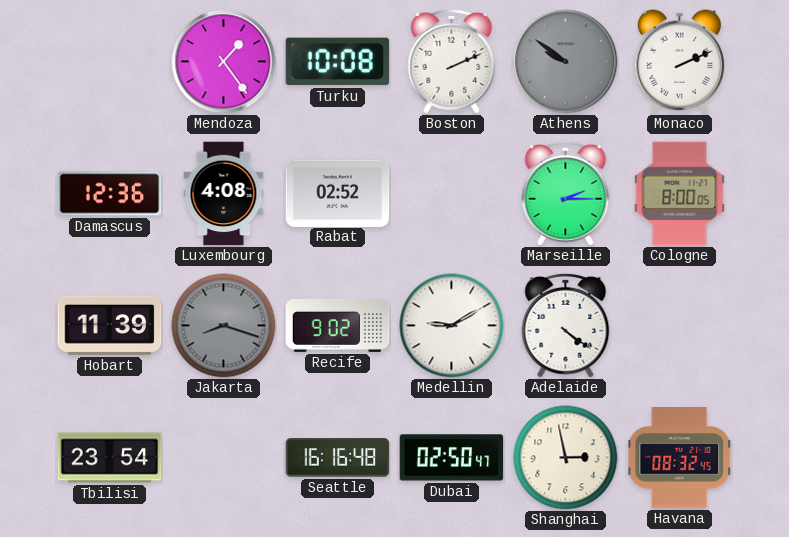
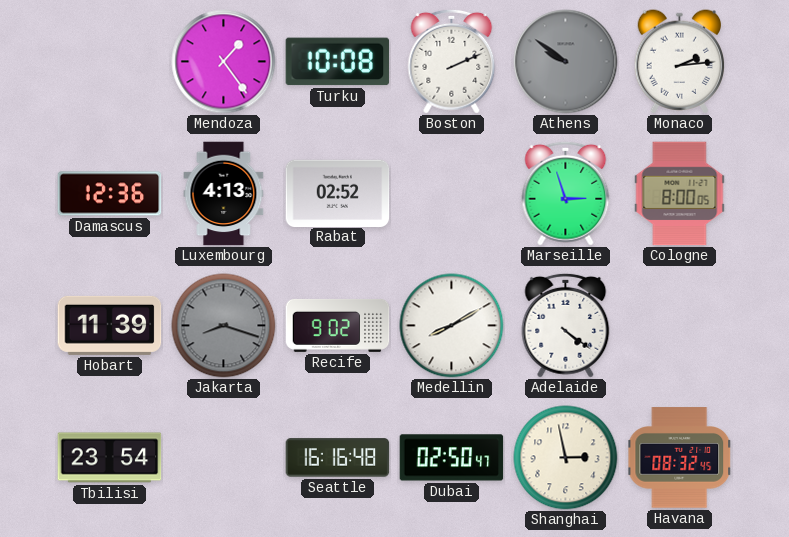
Monaco: 2:11 -> 2:14 (679, 62)
Luxembourg: 4:08 -> 4:13 (224, 194)
Marseille: 2:15 -> 2:57 (566, 193)
Medellin: 9:10 -> 8:10 (452, 326)
